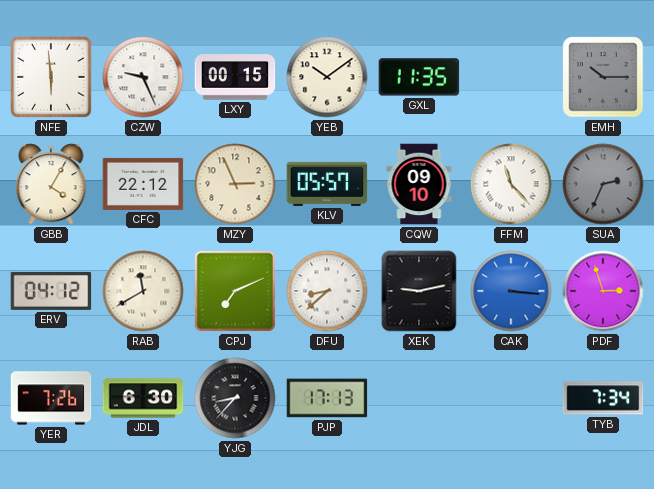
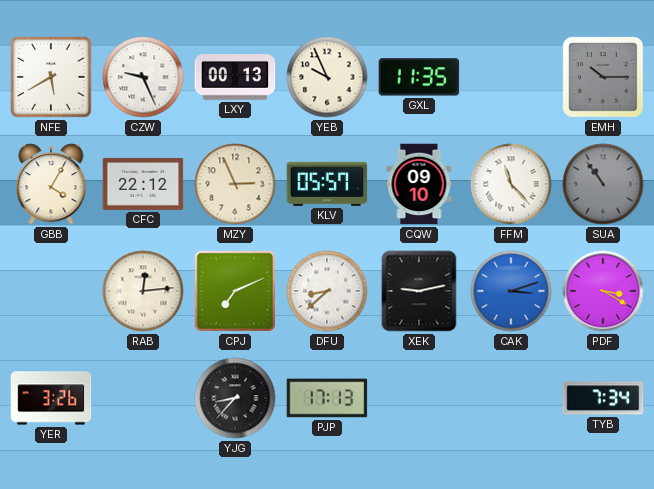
NFE: 5:59 -> 5:40 (52, 78)
LXY: 00:15 -> 00:13 (235, 77)
YEB: 10:09 -> 9:56 (327, 77)
SUA: 2:34 -> 10:54 (603, 184)
ERV: 04:12 -> none (51, 291)
RAB: 11:40 -> 12:14 (143, 291)
CAK: 3:16 -> 3:12 (511, 291)
PDF: 2:57 -> 3:20 (603, 291)
YER: 7:26 -> 3:26 (51, 398)
JDL: 6:30 -> none (143, 398)
